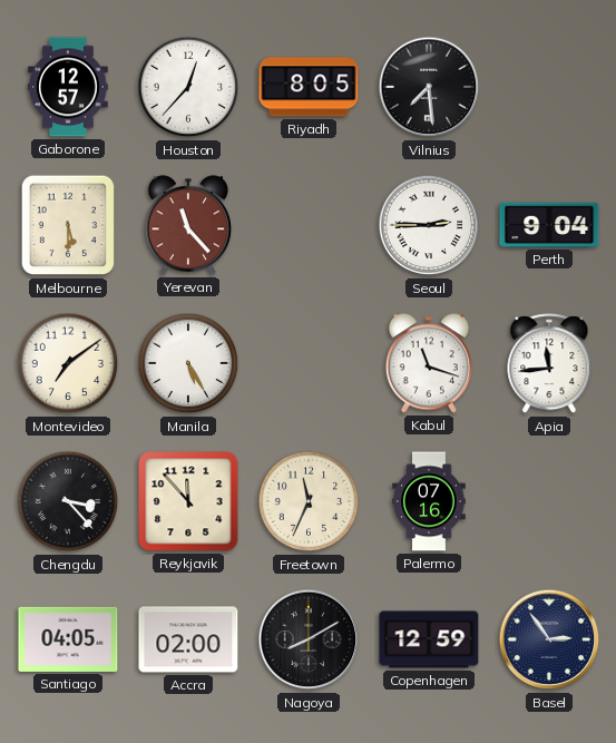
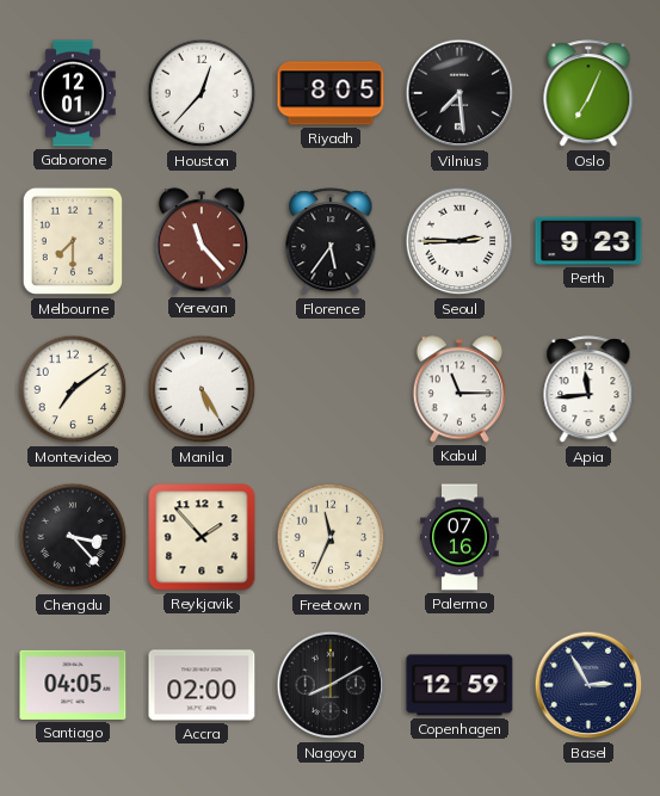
Gaborone: 12:57 -> 12:01 (73, 93)
Oslo: none -> 7:04 (588, 94)
Melbourne: 5:30 -> 7:30 (73, 241)
Florence: none -> 5:36 (331, 242)
Perth: 9:04 -> 9:23 (588, 241)
Kabul: 11:18 -> 11:15 (458, 389)
Reykjavik: 11:53 -> 1:53 (202, 537)
Basel: 2:54 -> 2:55 (588, 685)
